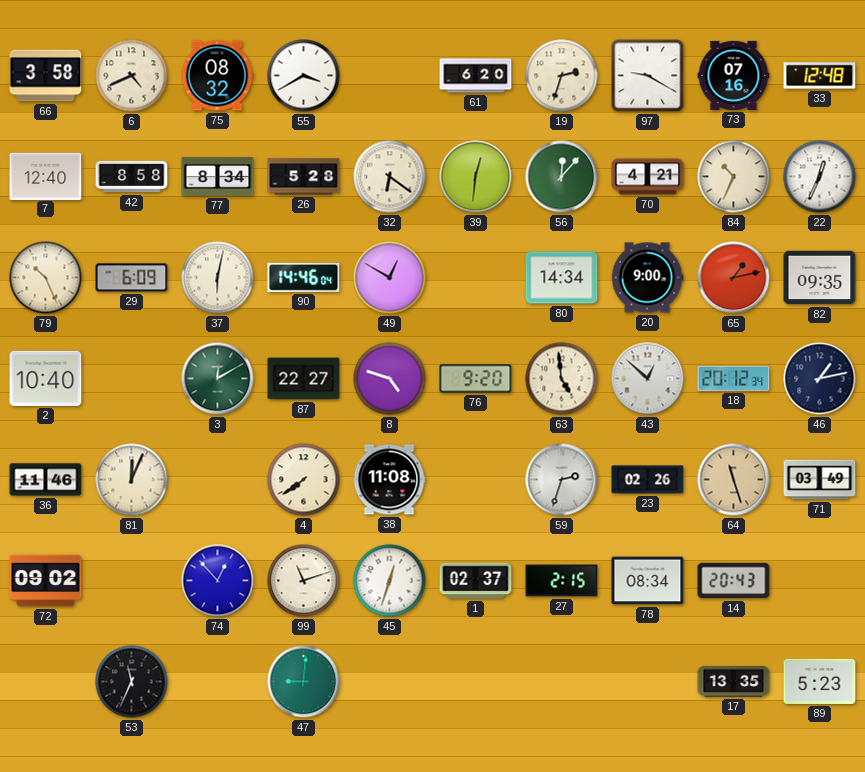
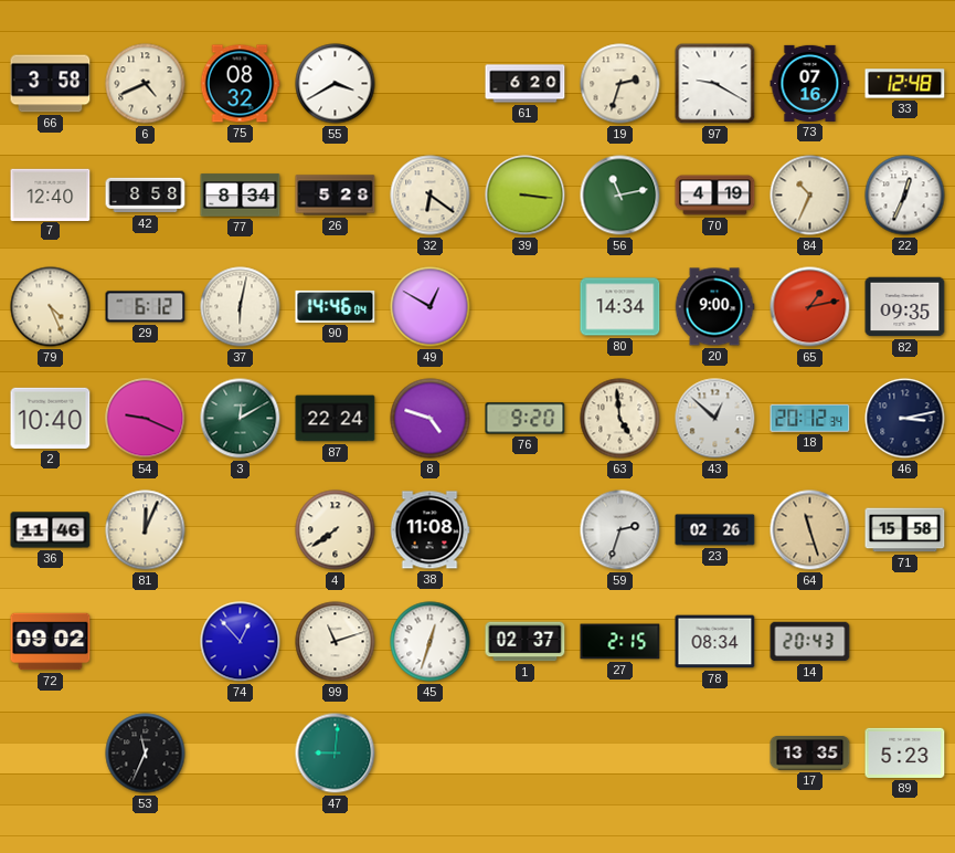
39: 12:31 -> 3:16 (526, 196)
56: 12:07 -> 11:13 (620, 196)
70: 4:21 -> 4:19 (715, 196)
79: 10:26 -> 4:26 (51, 307)
29: 6:09 -> 6:12 (146, 307)
54: none -> 9:19 (146, 419)
87: 22:27 -> 22:24 (336, 419)
46: 1:13 -> 3:13 (905, 419)
71: 03:49 -> 15:58 (905, 530)
